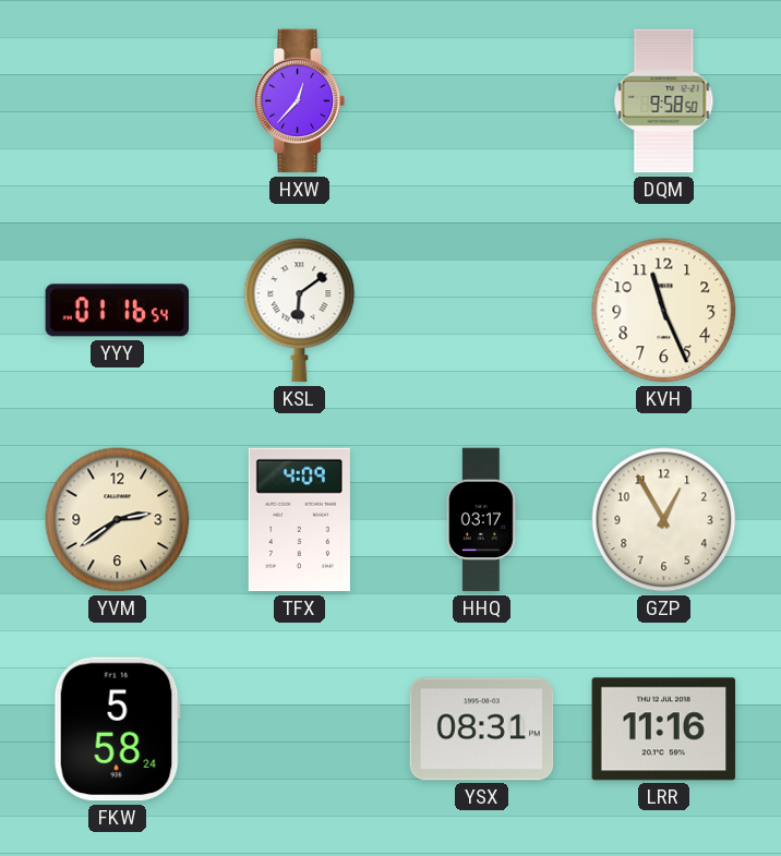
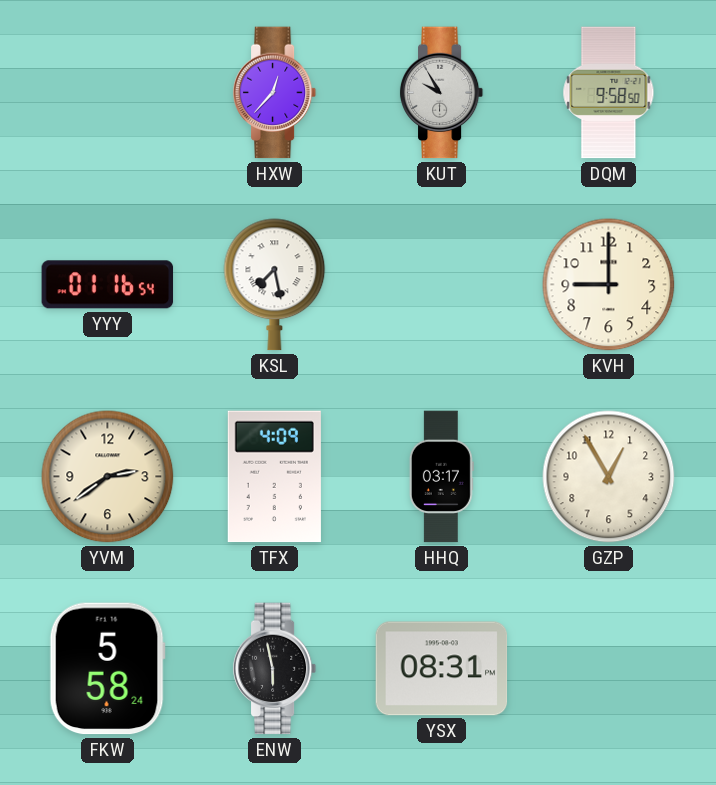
KUT: none -> 9:55 (442, 93)
KSL: 6:09 -> 7:28 (275, 285)
KVH: 11:26 -> 9:00 (609, 285)
ENW: none -> 5:58 (275, 669)
LRR: 11:16 -> none (664, 730)
